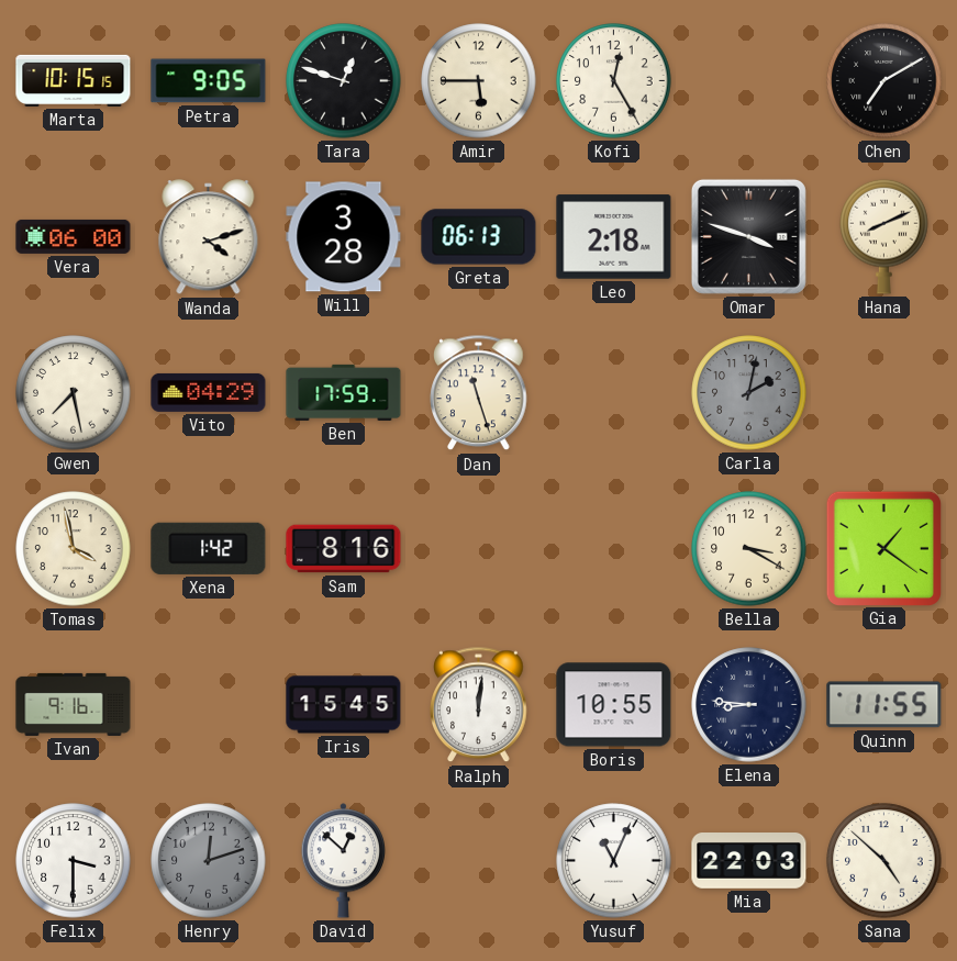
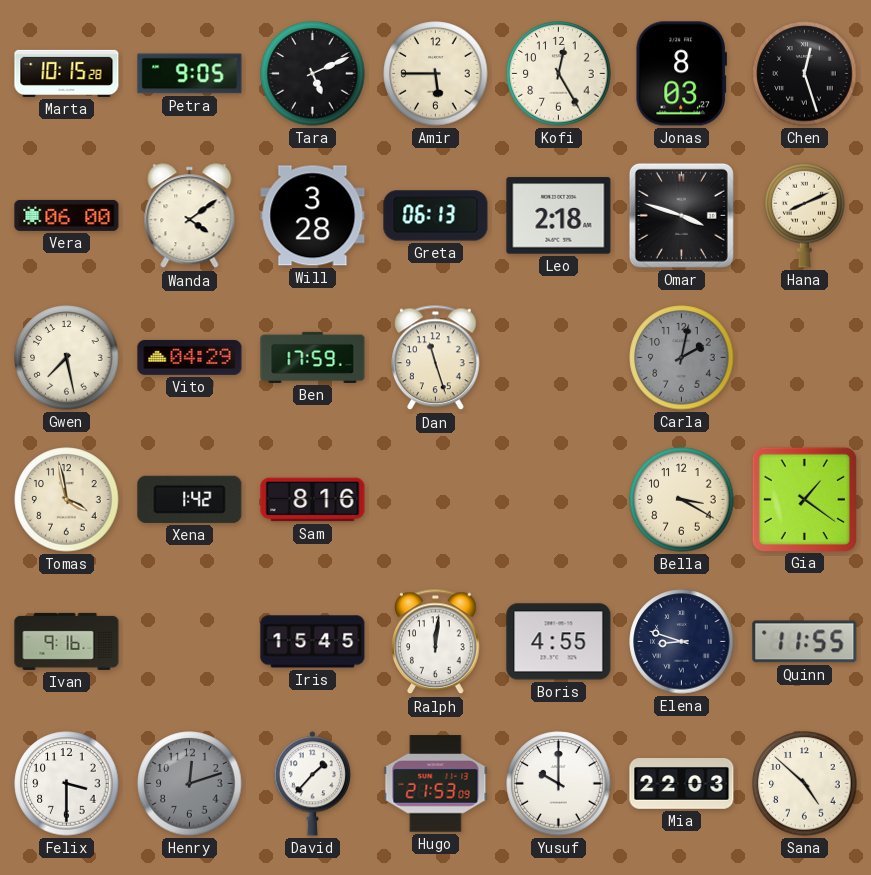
Marta: 10:15:15 -> 10:15:28 (67, 73)
Tara: 12:48 -> 5:11 (313, 74)
Jonas: none -> 8:03 (681, 74)
Chen: 7:10 -> 12:27 (805, 74)
Wanda: 4:12 -> 4:09 (190, 216)
Boris: 10:55 -> 4:55 (559, 642)
Elena: 8:46 -> 8:48 (682, 642)
David: 12:52 -> 1:37 (312, 784)
Hugo: none -> 21:53 (436, 784)
Yusuf: 11:04 -> 10:00 (559, 784)
